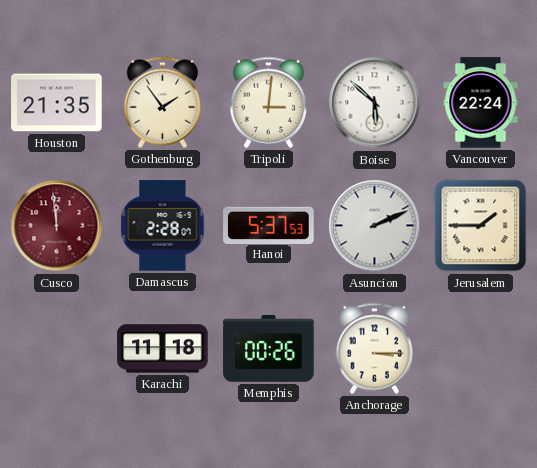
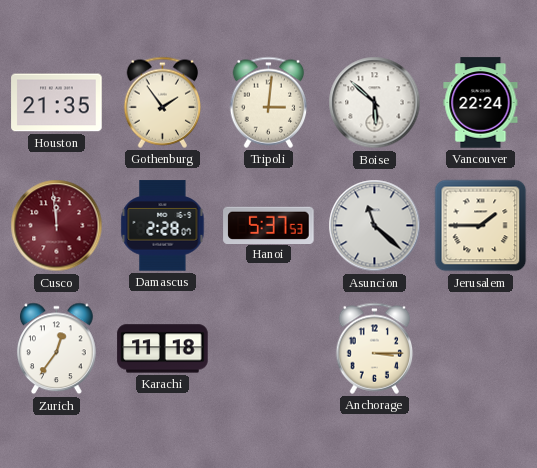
Asuncion: 2:11 -> 11:22 (375, 226)
Zurich: none -> 12:36 (57, 349)
Memphis: 00:26 -> none (269, 349)
